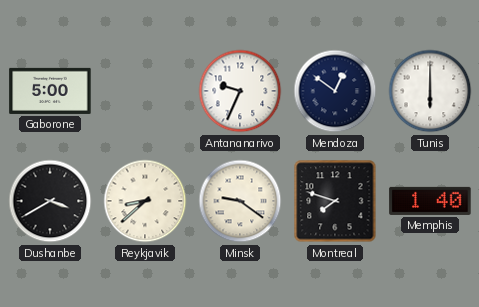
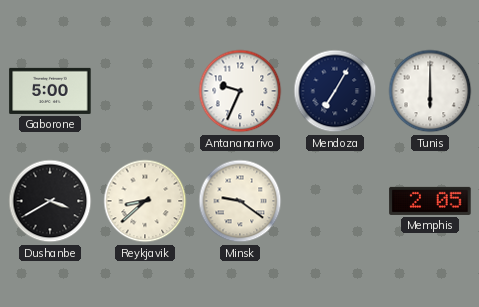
Mendoza: 12:51 -> 7:05 (335, 91)
Montreal: 7:48 -> none (335, 201)
Memphis: 1:40 -> 2:05 (430, 201)
